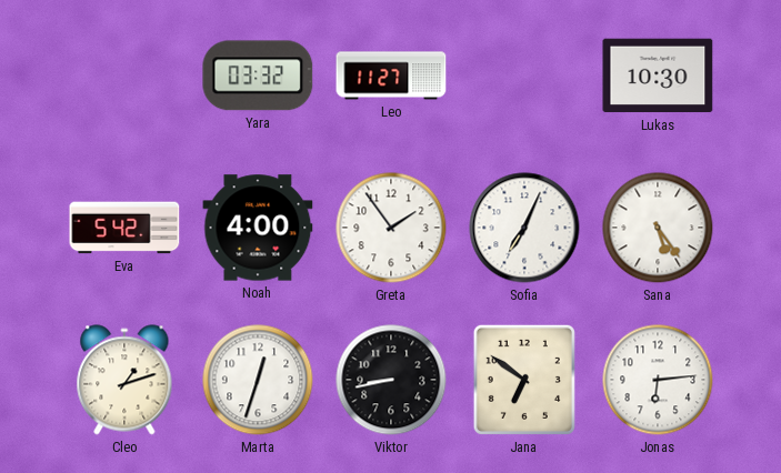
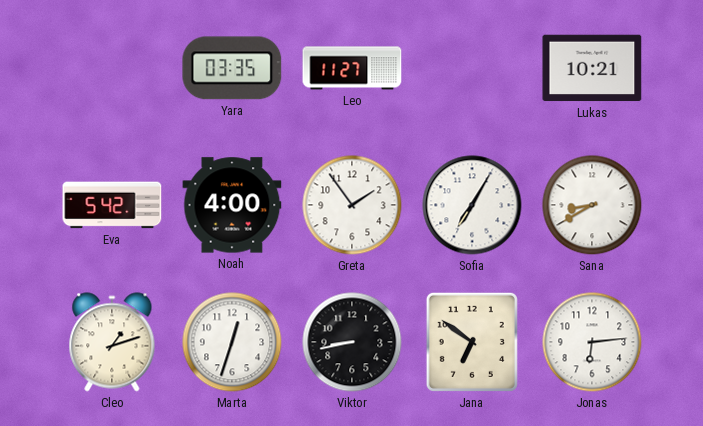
Yara: 03:32 -> 03:35 (232, 68)
Lukas: 10:30 -> 10:21 (592, 68)
Sofia: 7:04 -> 7:05 (472, 205)
Sana: 5:24 -> 8:40 (592, 205)
